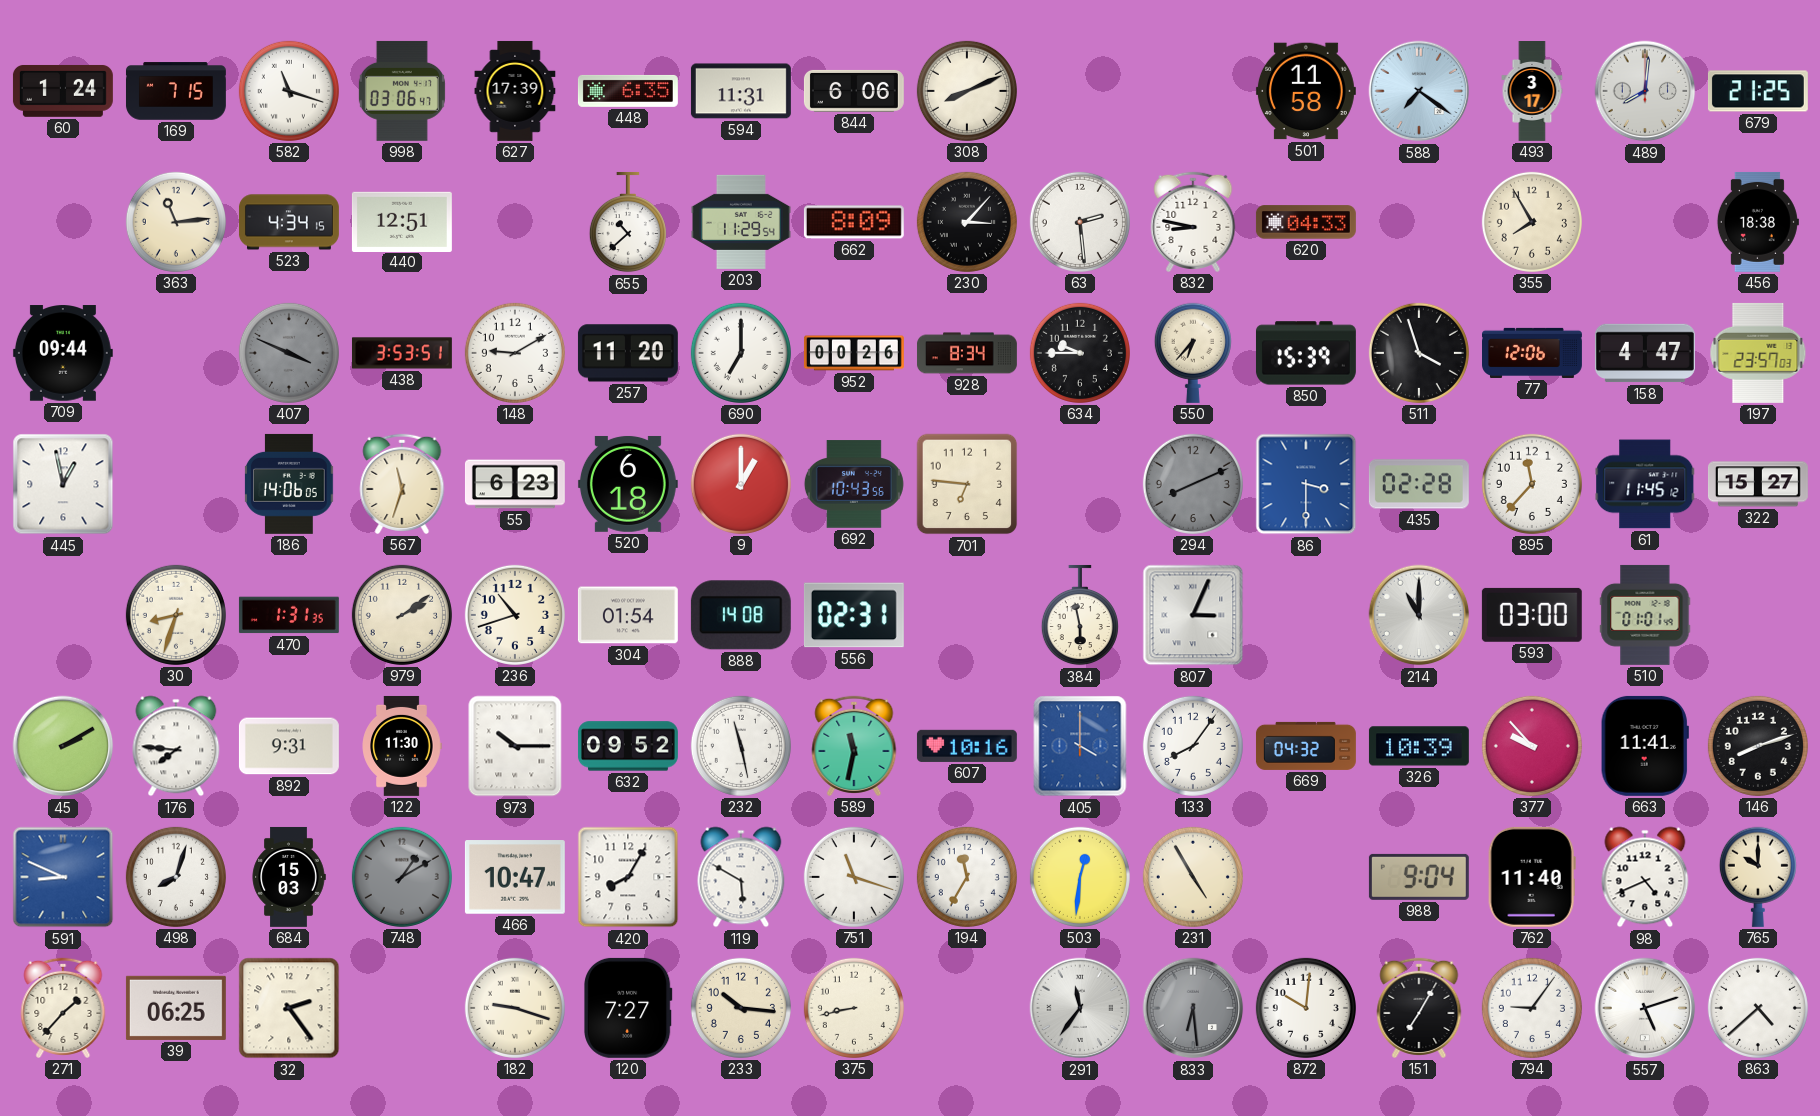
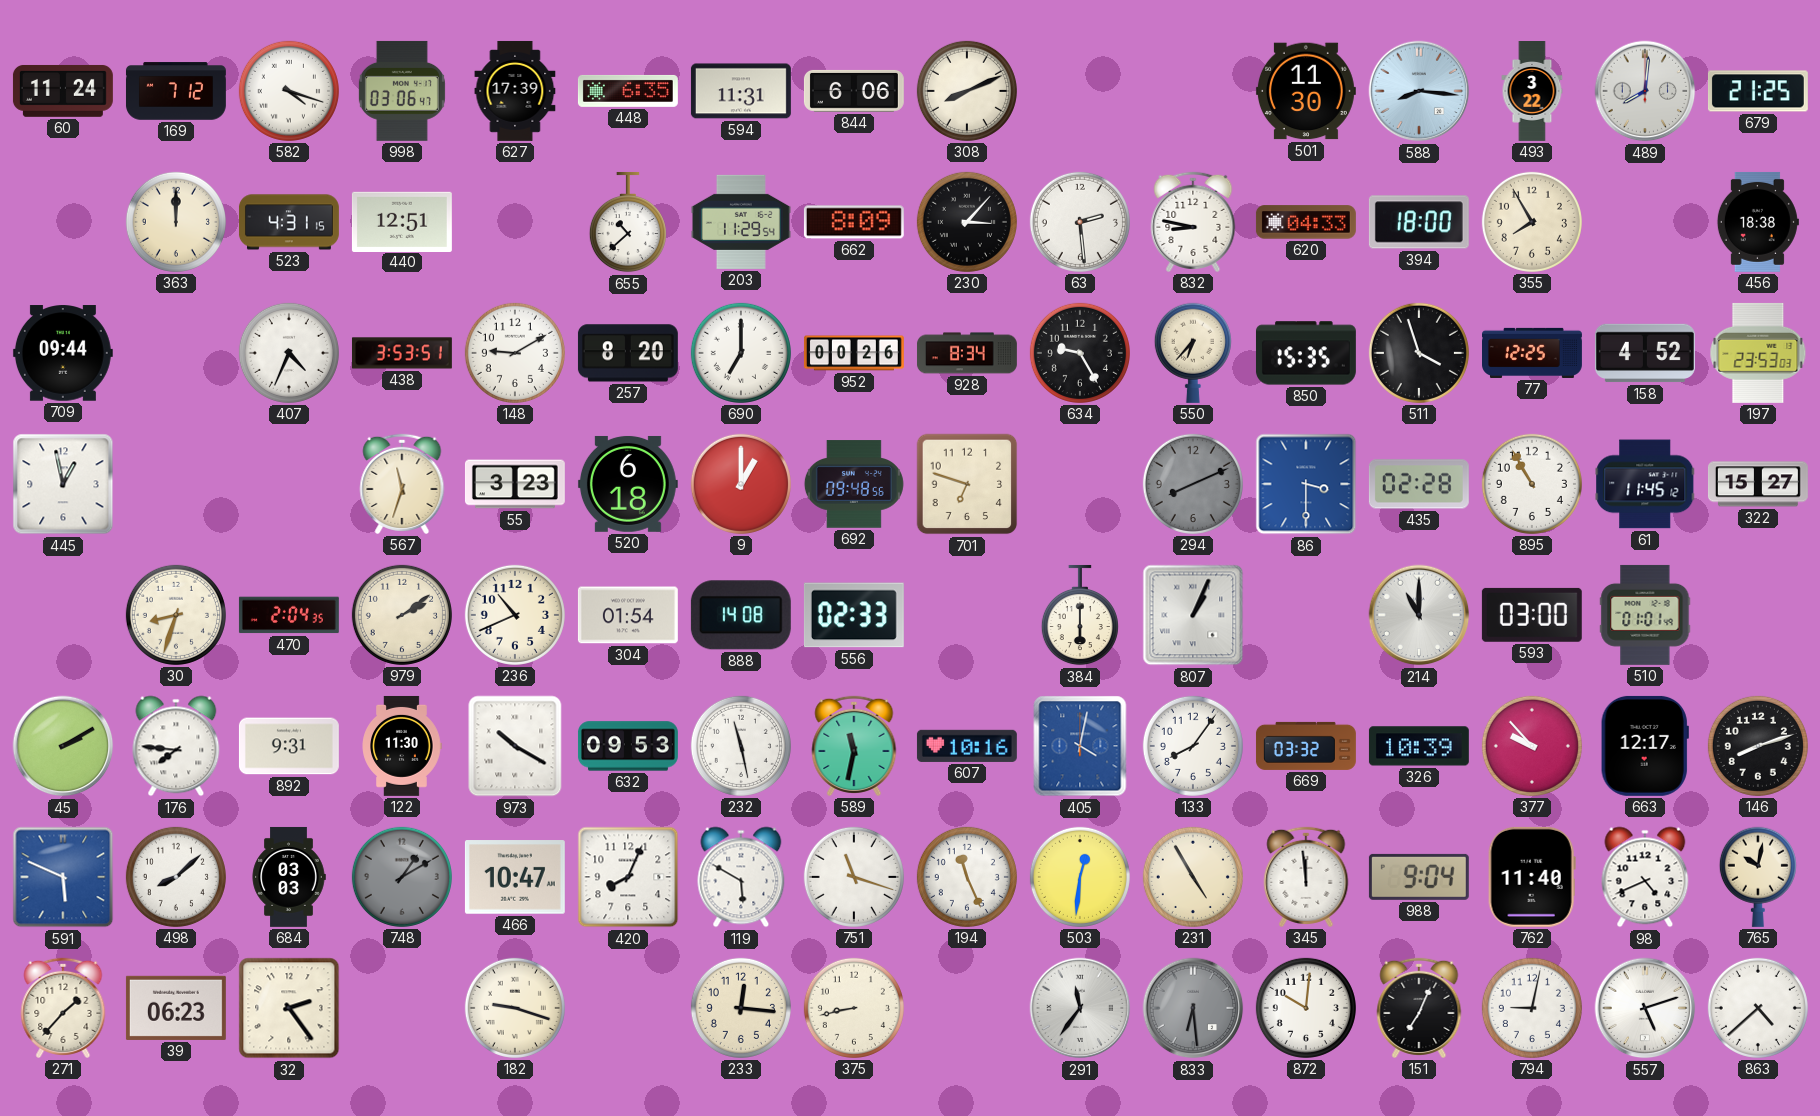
60: 1:24 -> 11:24 (63, 91)
169: 7:15 -> 7:12 (176, 91)
582: 11:18 -> 4:18 (289, 91)
501: 11:58 -> 11:30 (1306, 91)
588: 7:21 -> 8:16 (1419, 91)
493: 3:17 -> 3:22 (1532, 92)
363: 11:14 -> 12:00 (176, 222)
523: 4:34 -> 4:31 (289, 222)
394: none -> 18:00 (1419, 222)
407: 3:49 -> 4:34 (289, 353)
407 dial: grey -> white (289, 353)
257: 11:20 -> 8:20 (628, 353)
634: 9:45 -> 9:25 (1080, 353)
850: 15:39 -> 15:35 (1306, 353)
77: 12:06 -> 12:25 (1533, 353)
158: 4:47 -> 4:52 (1645, 353)
197: 23:57 -> 23:53 (1758, 353)
186: 14:06 -> none (290, 484)
55: 6:23 -> 3:23 (515, 484)
692: 10:43 -> 09:48 (854, 484)
701: 6:46 -> 6:48 (967, 484)
895: 11:37 -> 10:55 (1532, 484)
470: 1:31 -> 2:04 (289, 615)
236: 10:42 -> 10:41 (515, 615)
556: 02:31 -> 02:33 (854, 615)
384: 5:58 -> 6:00 (1080, 615)
807: 3:04 -> 1:04 (1193, 615)
973: 10:15 -> 10:20 (515, 746)
632: 09:52 -> 09:53 (628, 746)
405: 4:00 -> 4:02 (1080, 746)
669: 04:32 -> 03:32 (1306, 746)
663: 11:41 -> 12:17 (1645, 746)
591: 8:49 -> 5:49 (63, 877)
498: 8:03 -> 8:08 (176, 877)
684: 15:03 -> 03:03 (289, 877)
420: 8:05 -> 8:04 (628, 877)
194: 11:35 -> 11:26 (967, 877)
345: none -> 11:59 (1306, 877)
765: 10:00 -> 10:02 (1758, 877)
39: 06:25 -> 06:23 (176, 1008)
120: 7:27 -> none (628, 1008)
233: 10:16 -> 12:16 (741, 1008)
151: 7:05 -> 7:04 (1419, 1008)
794: 9:06 -> 9:02 (1532, 1008)
